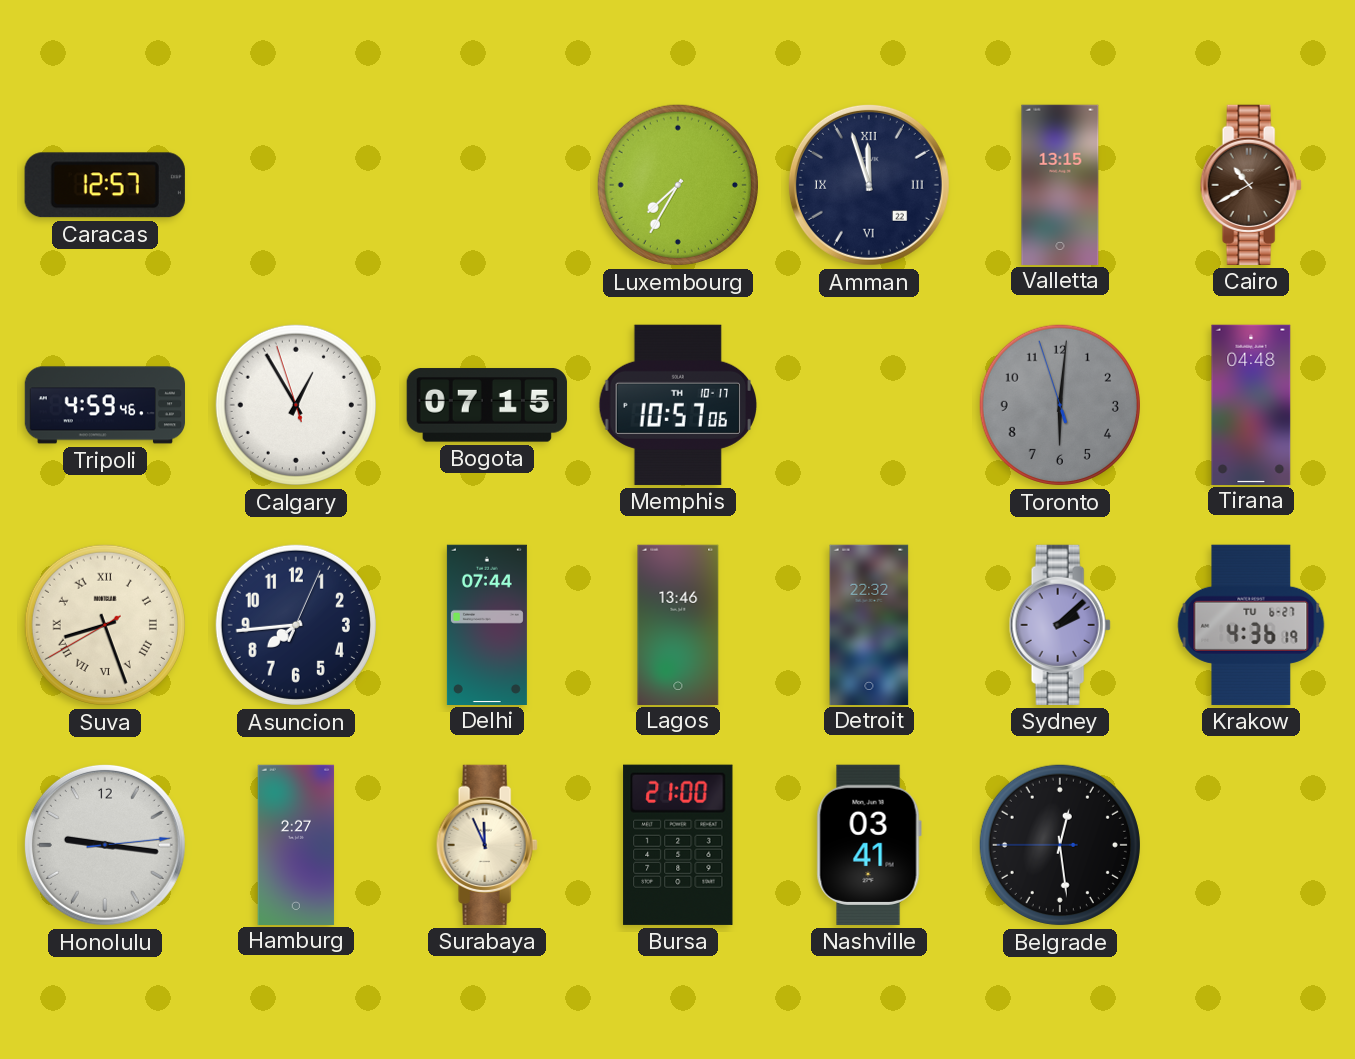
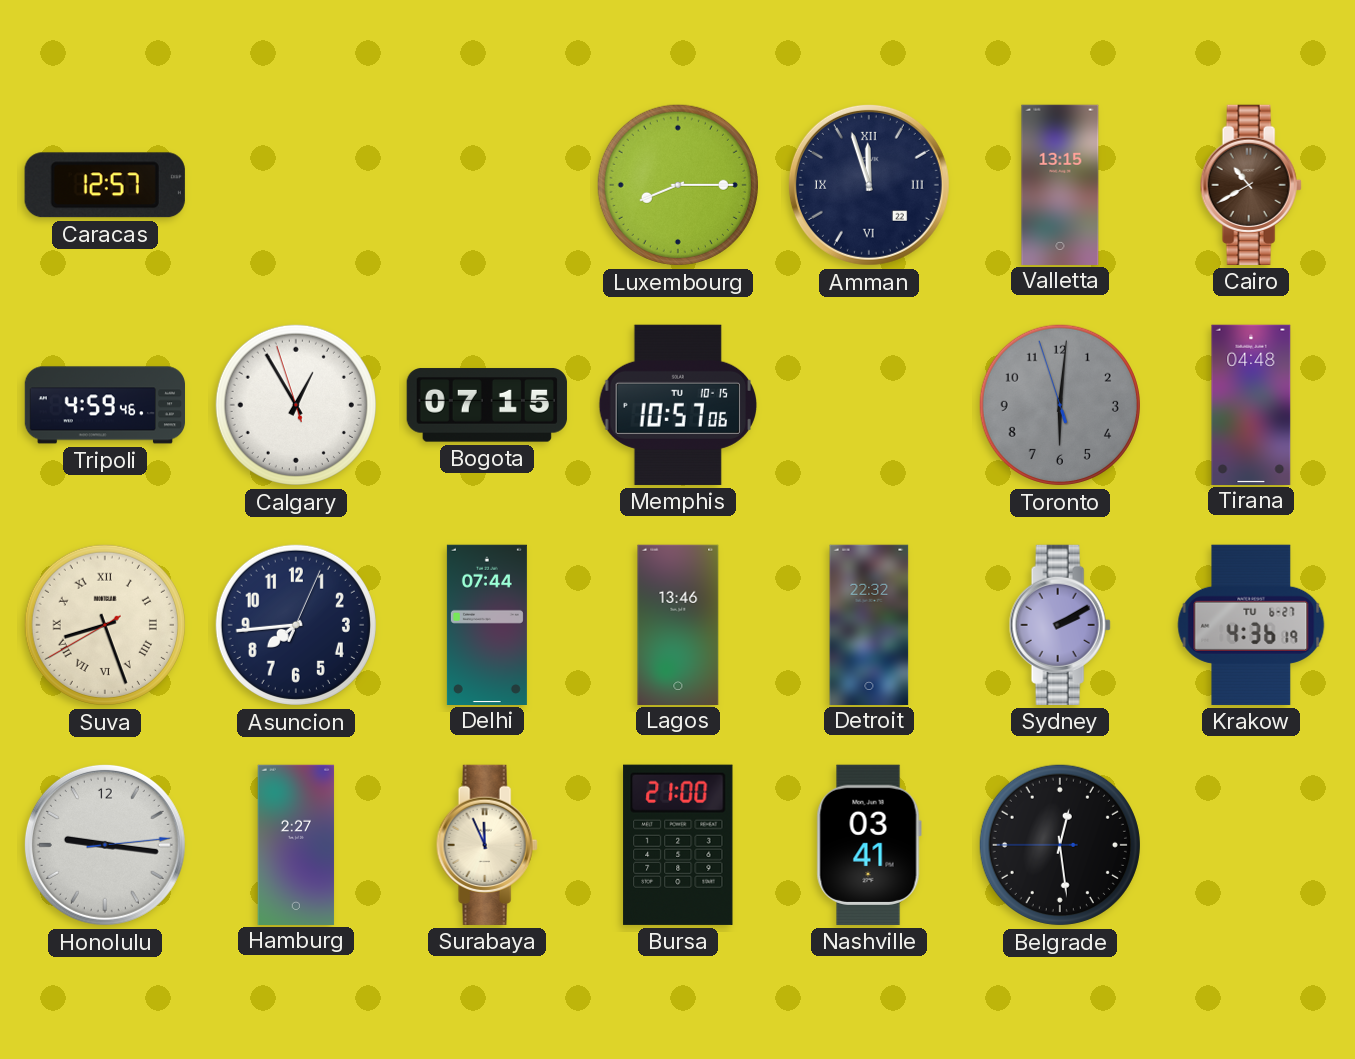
Luxembourg: 7:35 -> 8:15 (678, 185)
Memphis date: TH 10-17 -> TU 10-15 (677, 405)
Sydney: 2:08 -> 2:10 (1060, 625)
